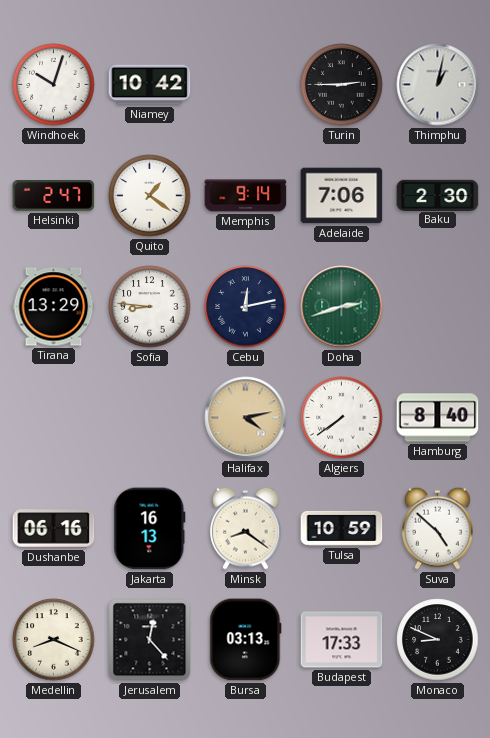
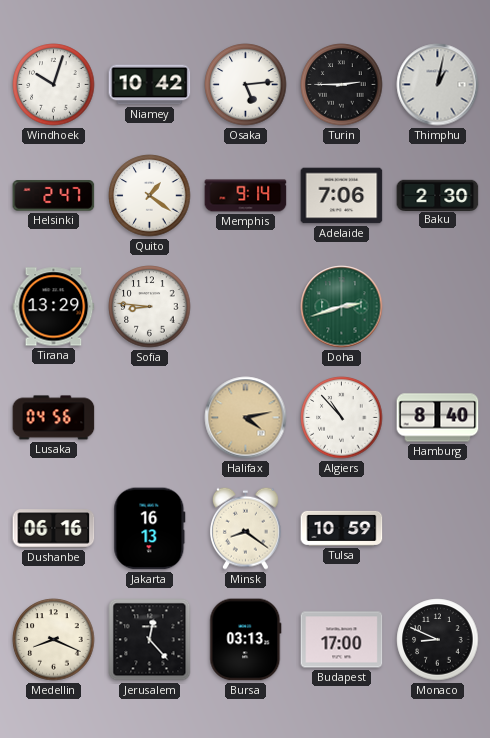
Osaka: none -> 5:14 (246, 85)
Cebu: 12:13 -> none (246, 307)
Lusaka: none -> 04:56 (54, 418)
Algiers: 7:39 -> 10:53 (342, 418)
Suva: 4:52 -> none (437, 528)
Budapest: 17:33 -> 17:00 (342, 640)
